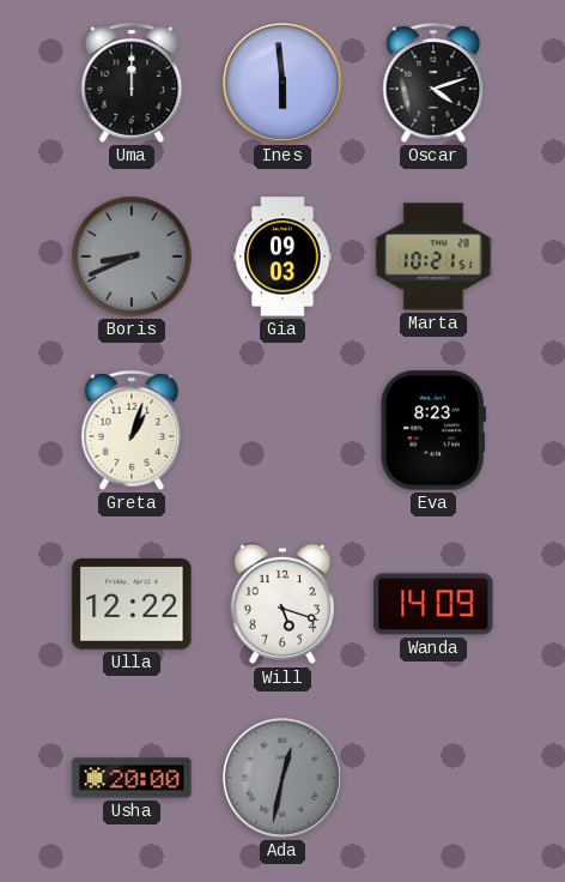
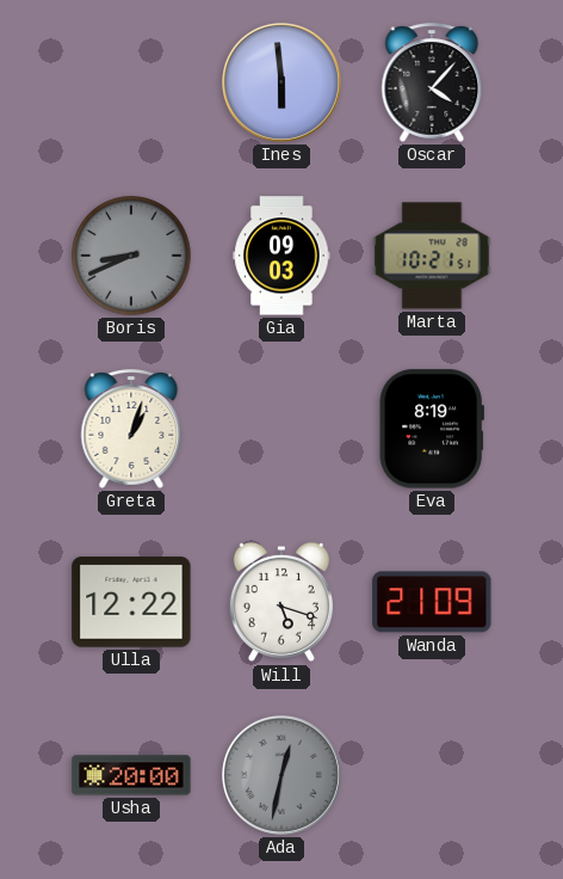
Uma: 12:00 -> none (132, 83)
Oscar: 4:12 -> 4:07 (432, 82)
Eva: 8:23 -> 8:19 (432, 429)
Wanda: 14:09 -> 21:09 (432, 602)
